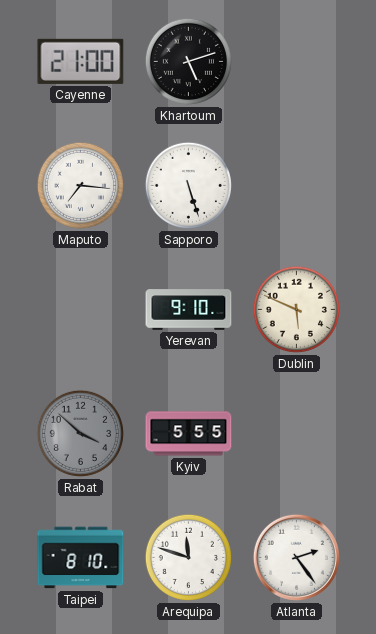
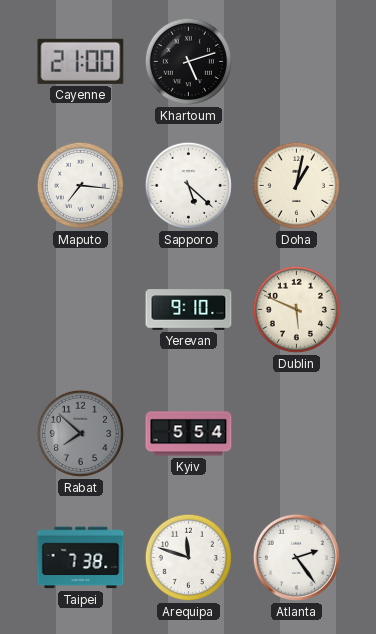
Sapporo: 5:27 -> 5:22 (188, 185)
Doha: none -> 1:02 (296, 185)
Rabat: 3:52 -> 7:52 (80, 433)
Kyiv: 5:55 -> 5:54 (189, 434)
Taipei: 8:10 -> 7:38 (81, 558)
